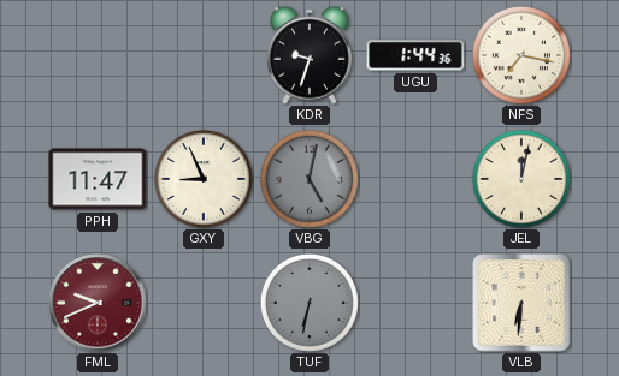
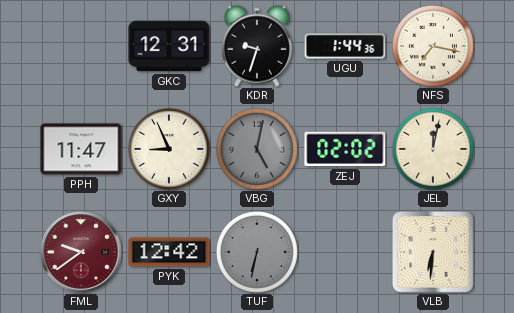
GKC: none -> 12:31 (169, 46)
ZEJ: none -> 02:02 (345, 149)
FML: 9:41 -> 9:39 (81, 252)
PYK: none -> 12:42 (169, 252)
